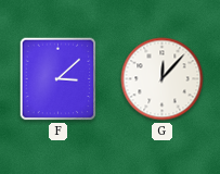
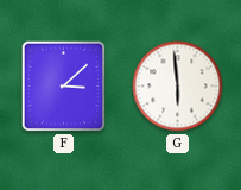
G: 12:07 -> 5:59 (178, 87)
